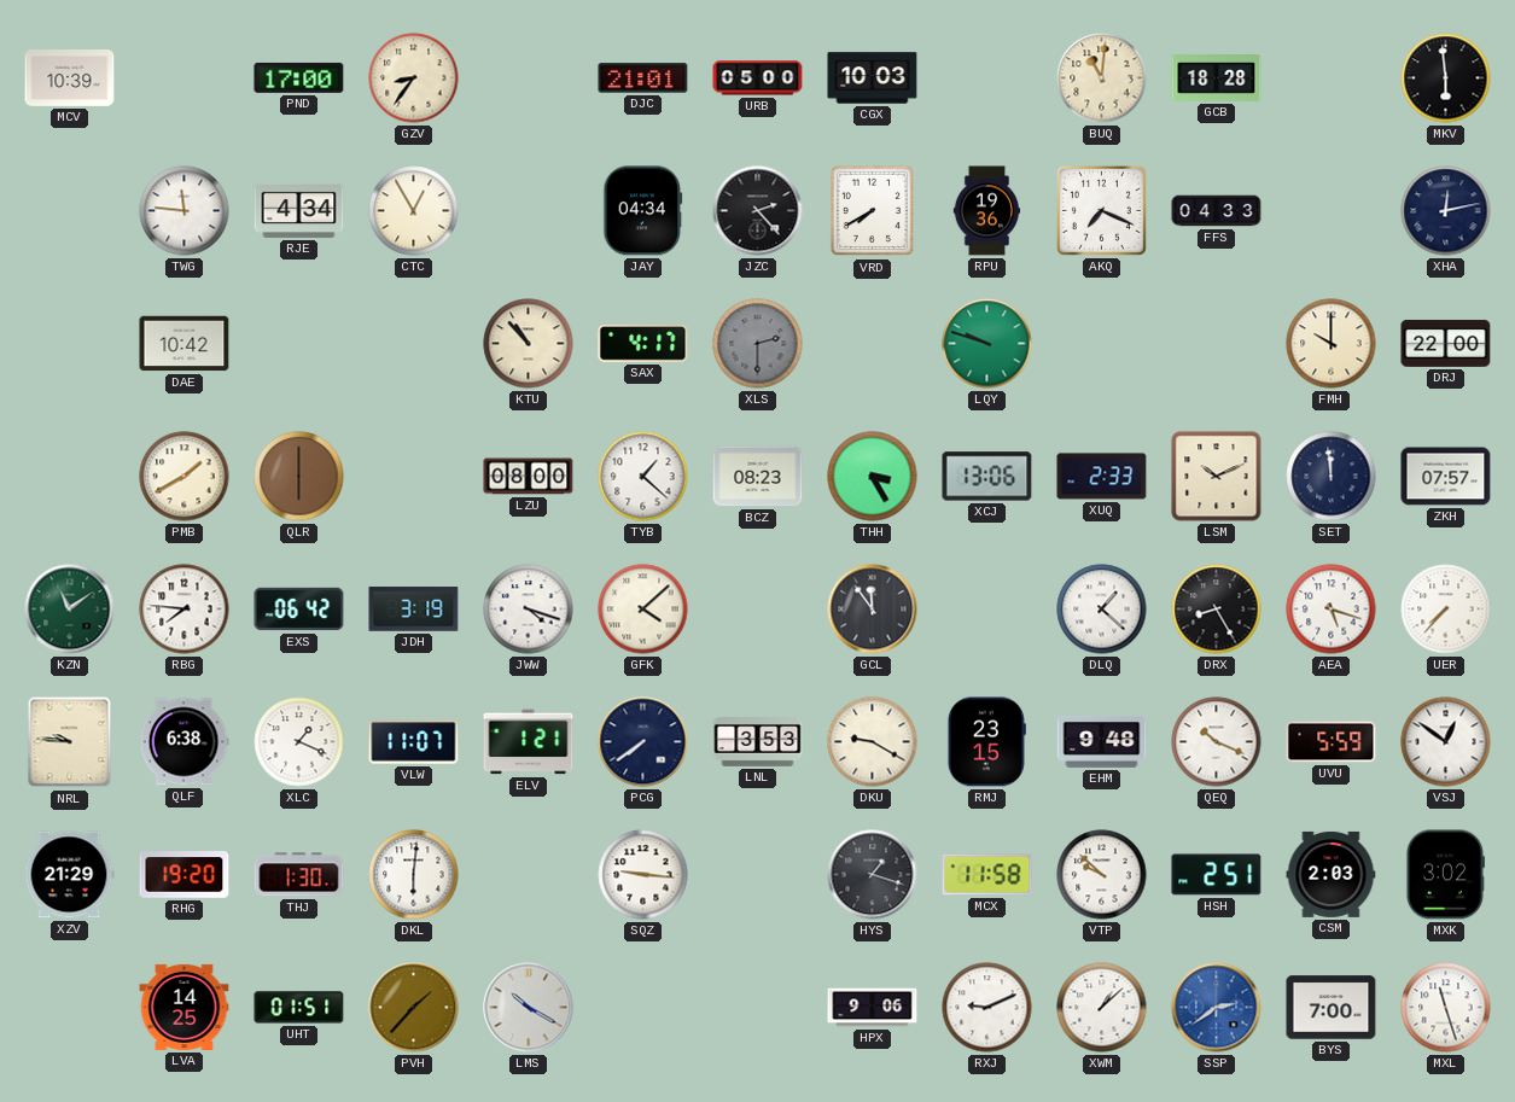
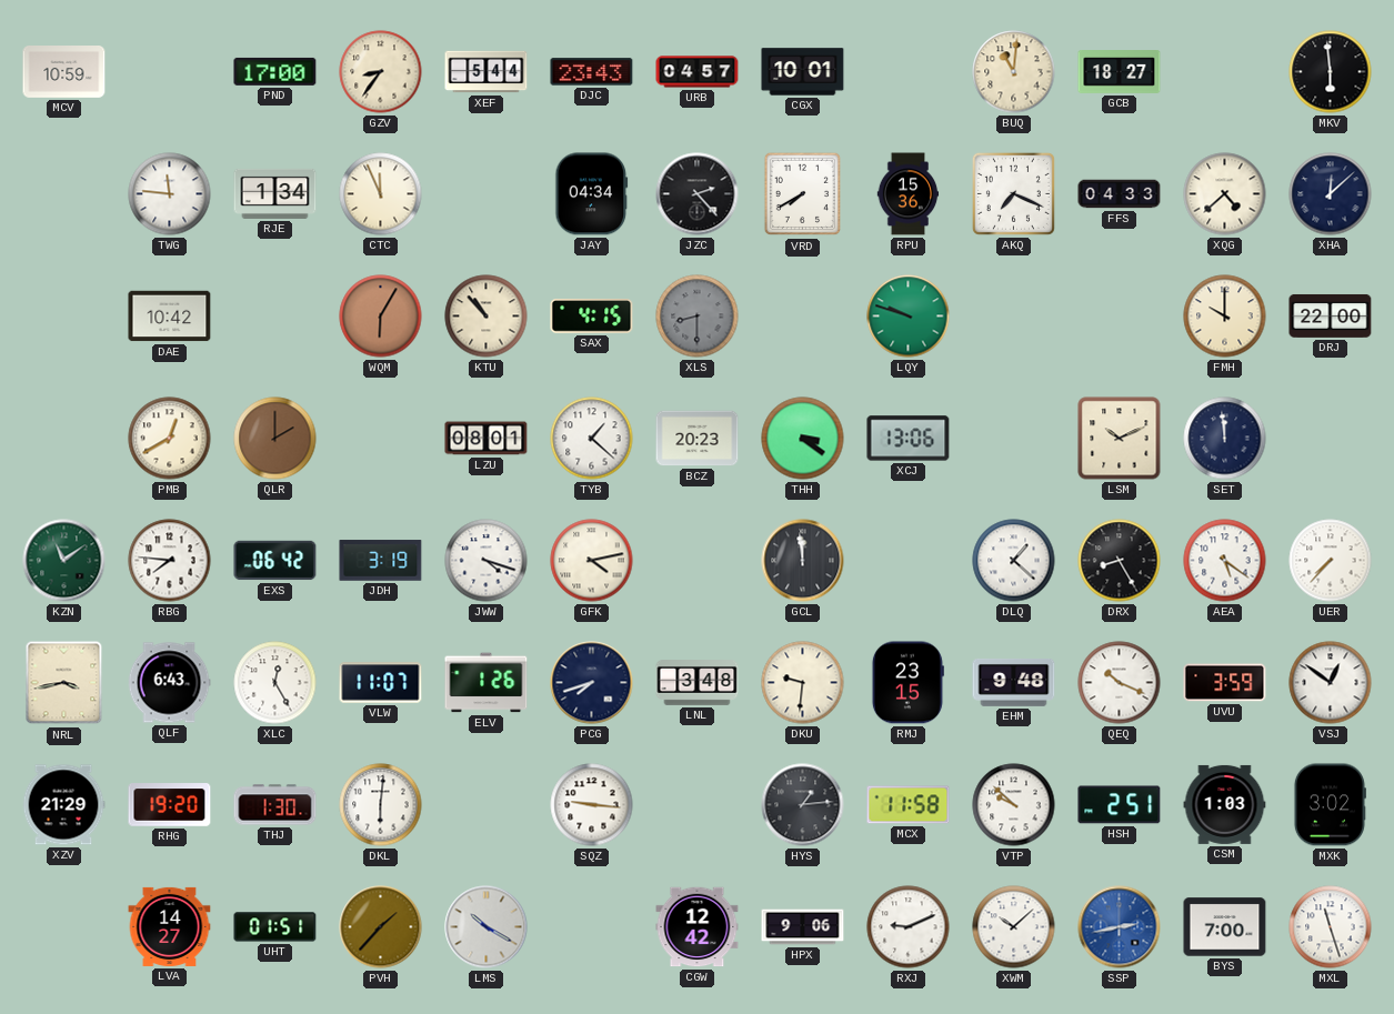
MCV: 10:39 -> 10:59 (64, 72)
XEF: none -> 5:44 (487, 72)
DJC: 21:01 -> 23:43 (592, 72)
URB: 05:00 -> 04:57 (698, 72)
CGX: 10:03 -> 10:01 (803, 72)
GCB: 18:28 -> 18:27 (1120, 72)
RJE: 4:34 -> 1:34 (275, 193)
CTC: 12:55 -> 11:56 (381, 194)
RPU: 19:36 -> 15:36 (909, 194)
XQG: none -> 4:38 (1225, 194)
XHA: 12:13 -> 12:08 (1331, 194)
WQM: none -> 6:05 (381, 317)
SAX: 4:17 -> 4:15 (592, 317)
XLS: 2:30 -> 8:30 (698, 317)
PMB: 1:40 -> 12:40 (170, 439)
QLR: 6:00 -> 2:00 (275, 439)
LZU: 08:00 -> 08:01 (487, 439)
BCZ: 08:23 -> 20:23 (698, 439)
THH: 3:25 -> 3:21 (803, 439)
XUQ: 2:33 -> none (1102, 477)
ZKH: 07:57 -> none (1446, 477)
GFK: 4:08 -> 4:13 (592, 561)
GCL: 11:54 -> 11:59 (803, 561)
AEA: 5:18 -> 5:21 (1225, 561)
NRL: 9:46 -> 3:43 (64, 683)
QLF: 6:38 -> 6:43 (169, 683)
XLC: 1:19 -> 12:25 (275, 683)
ELV: 1:21 -> 1:26 (487, 683)
PCG: 7:39 -> 7:42 (592, 683)
LNL: 3:53 -> 3:48 (698, 683)
DKU: 9:20 -> 9:31 (803, 683)
UVU: 5:59 -> 3:59 (1225, 683)
HYS: 1:18 -> 1:14 (803, 805)
CSM: 2:03 -> 1:03 (1225, 804)
LVA: 14:25 -> 14:27 (170, 926)
CGW: none -> 12:42 (698, 927)
XWM: 1:08 -> 10:08 (1014, 927)
SSP: 2:39 -> 2:43 (1120, 927)
